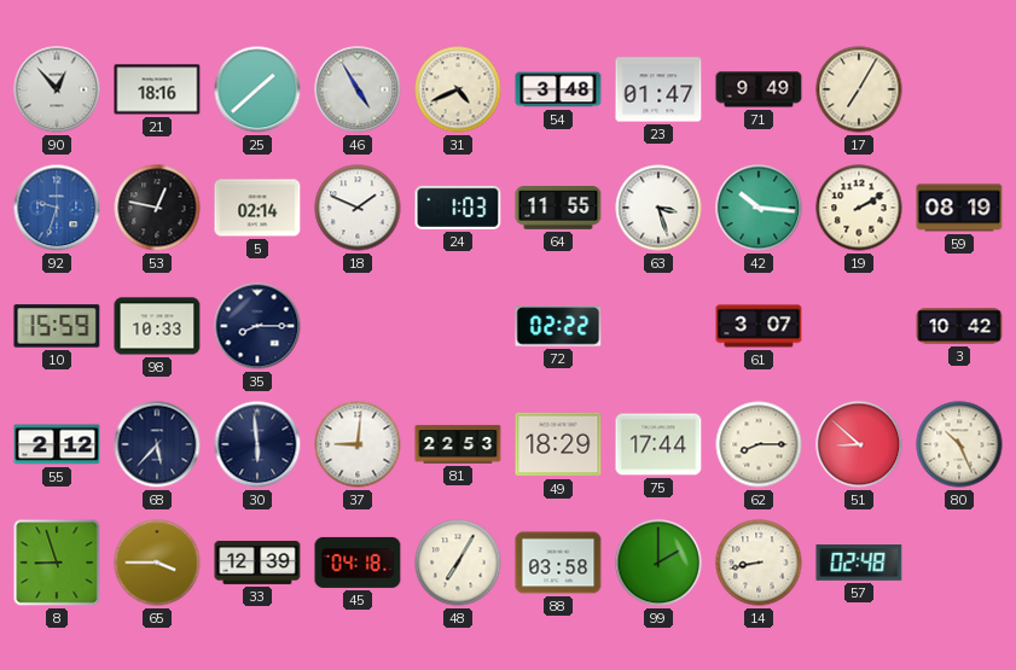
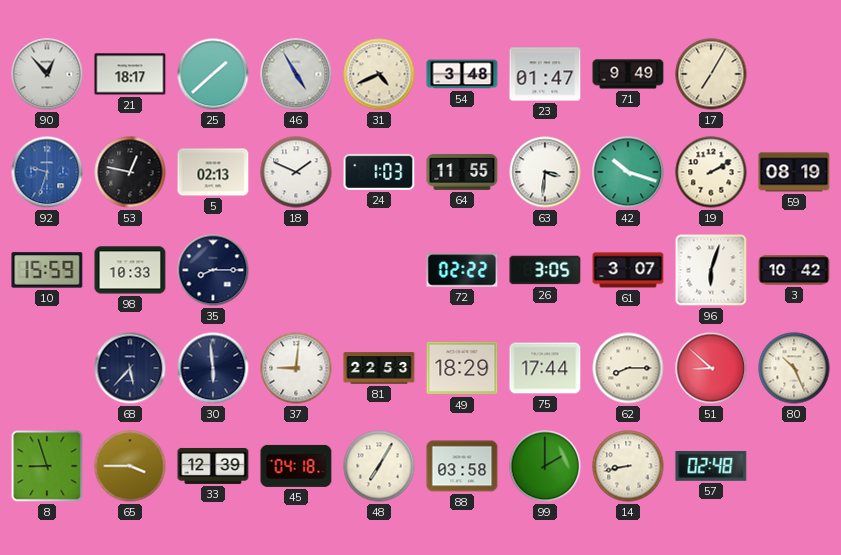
21: 18:16 -> 18:17 (130, 74)
5: 02:14 -> 02:13 (213, 172)
63: 3:27 -> 3:31 (545, 172)
42: 10:16 -> 10:18 (628, 172)
26: none -> 3:05 (545, 270)
96: none -> 6:03 (711, 270)
55: 2:12 -> none (57, 444)
